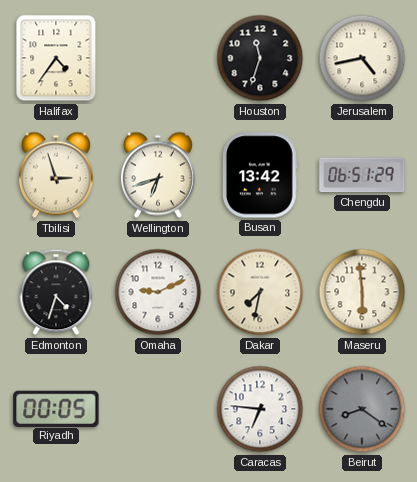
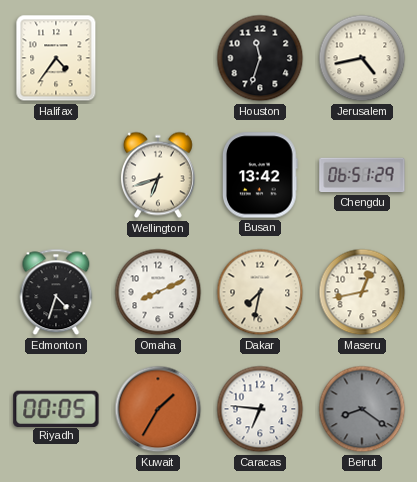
Tbilisi: 2:57 -> none (56, 175)
Omaha: 9:11 -> 8:11 (158, 292)
Maseru: 5:59 -> 12:43 (362, 292)
Kuwait: none -> 1:35 (158, 409)
